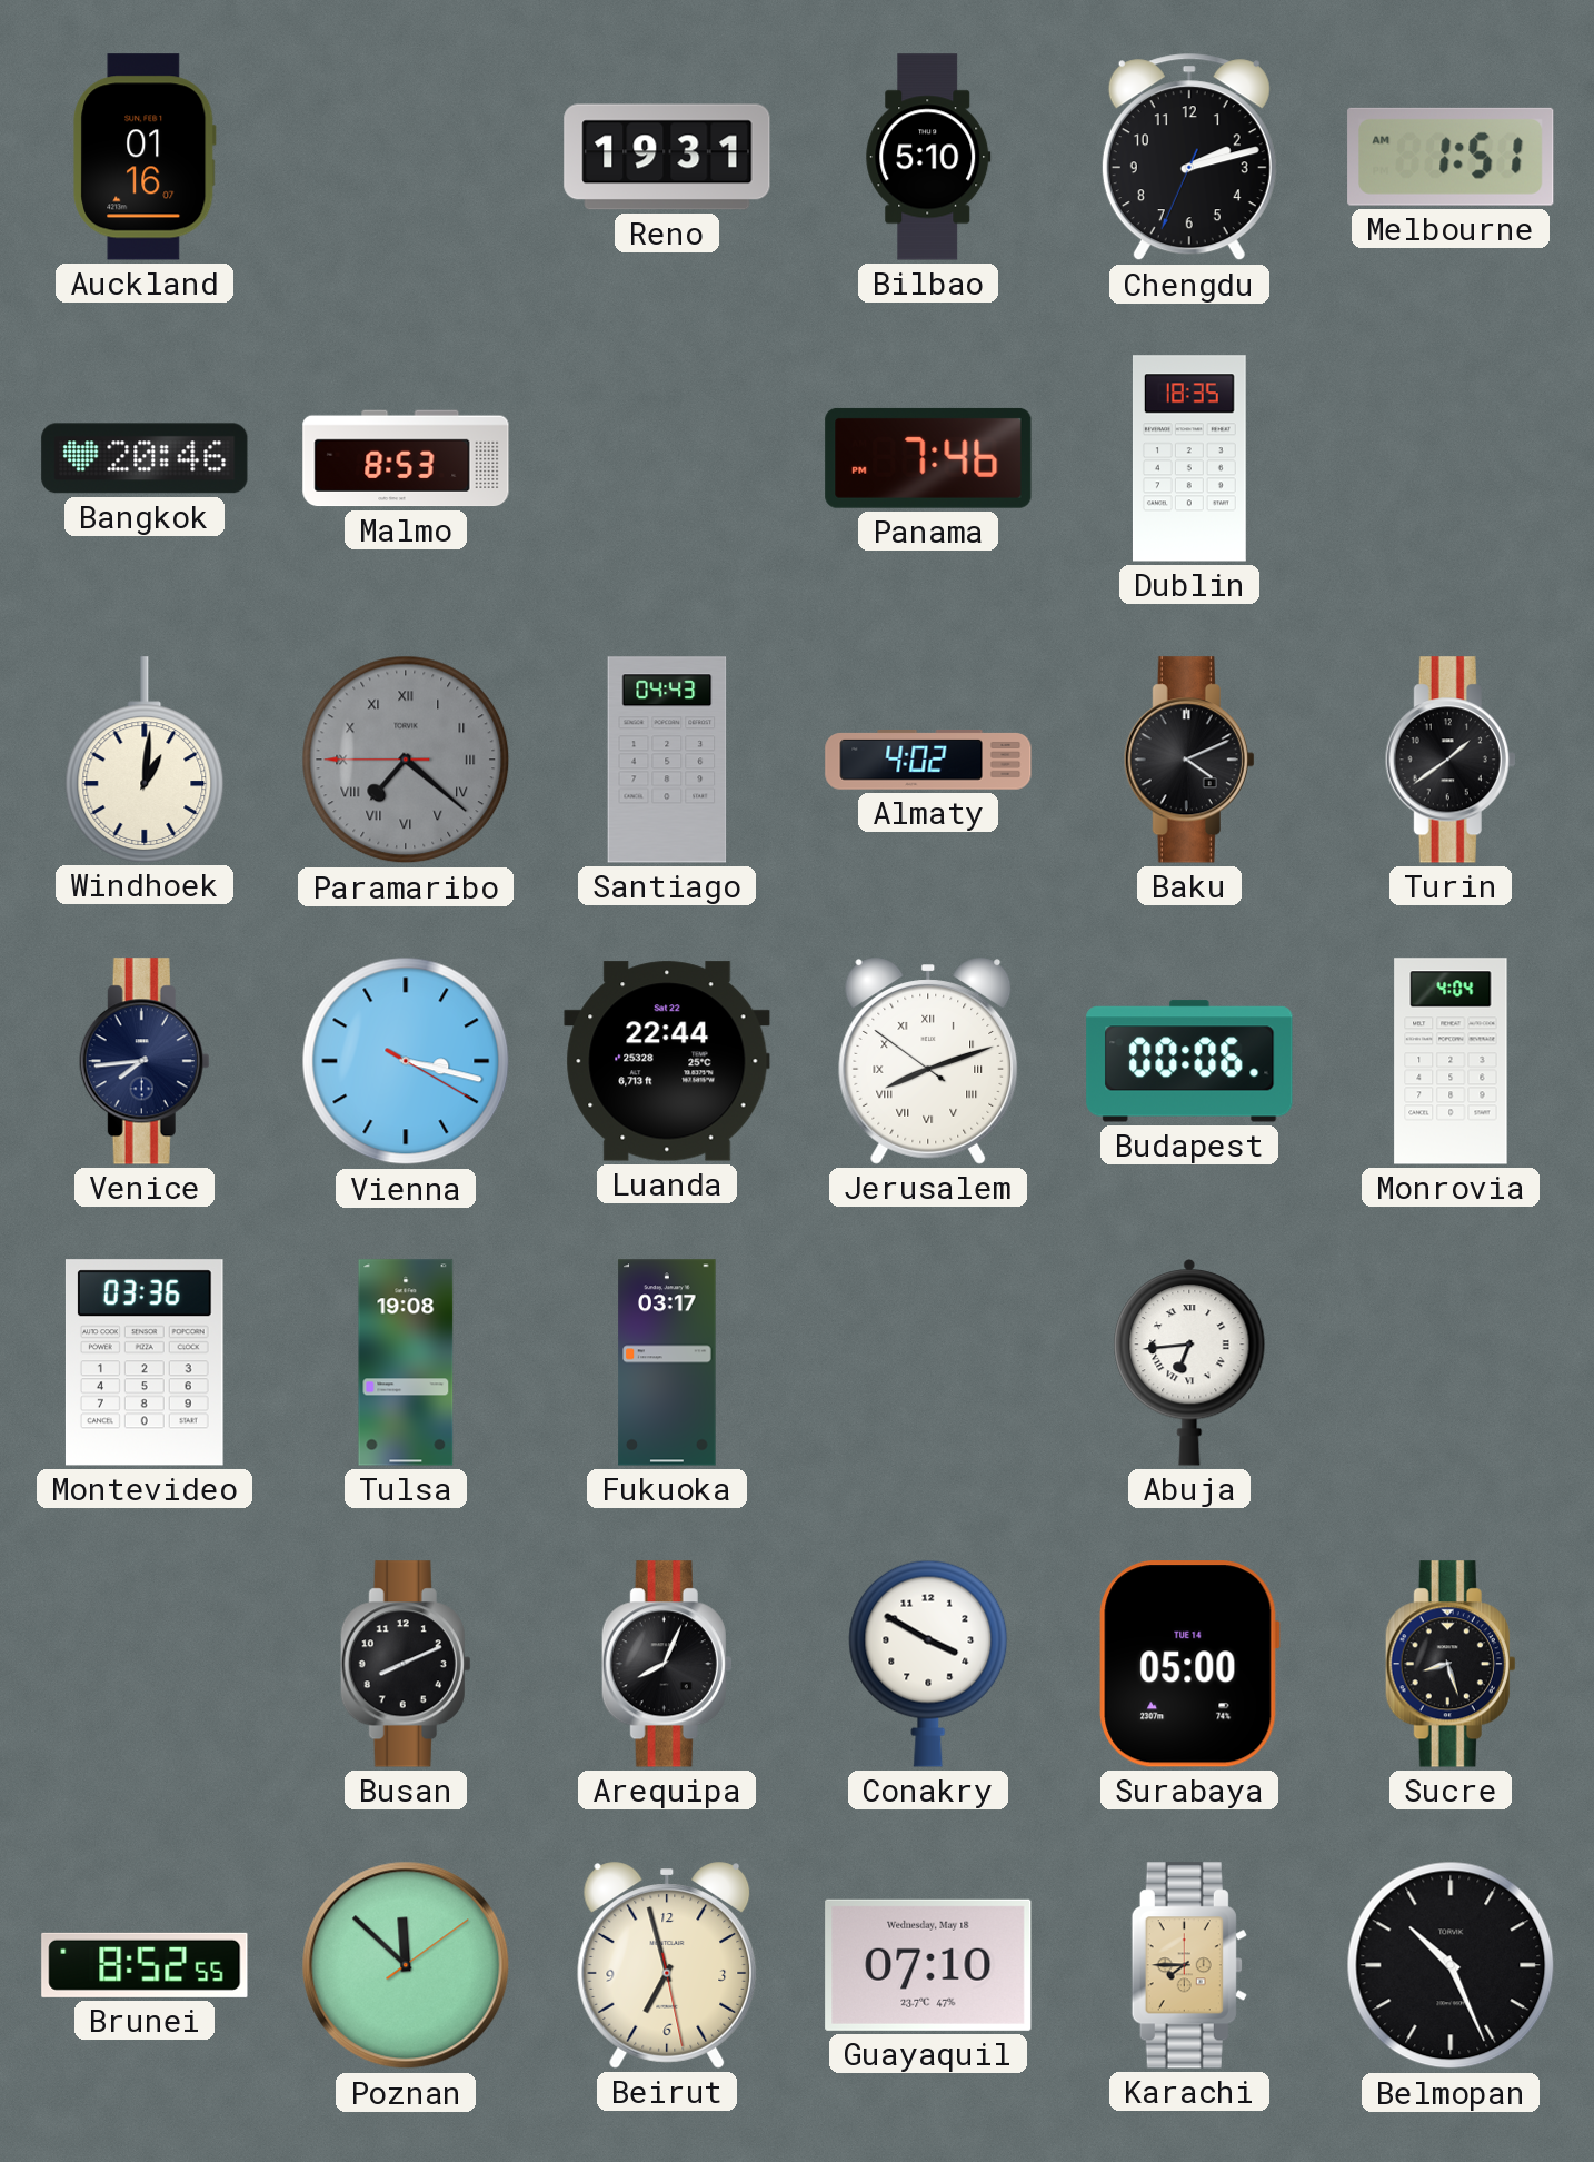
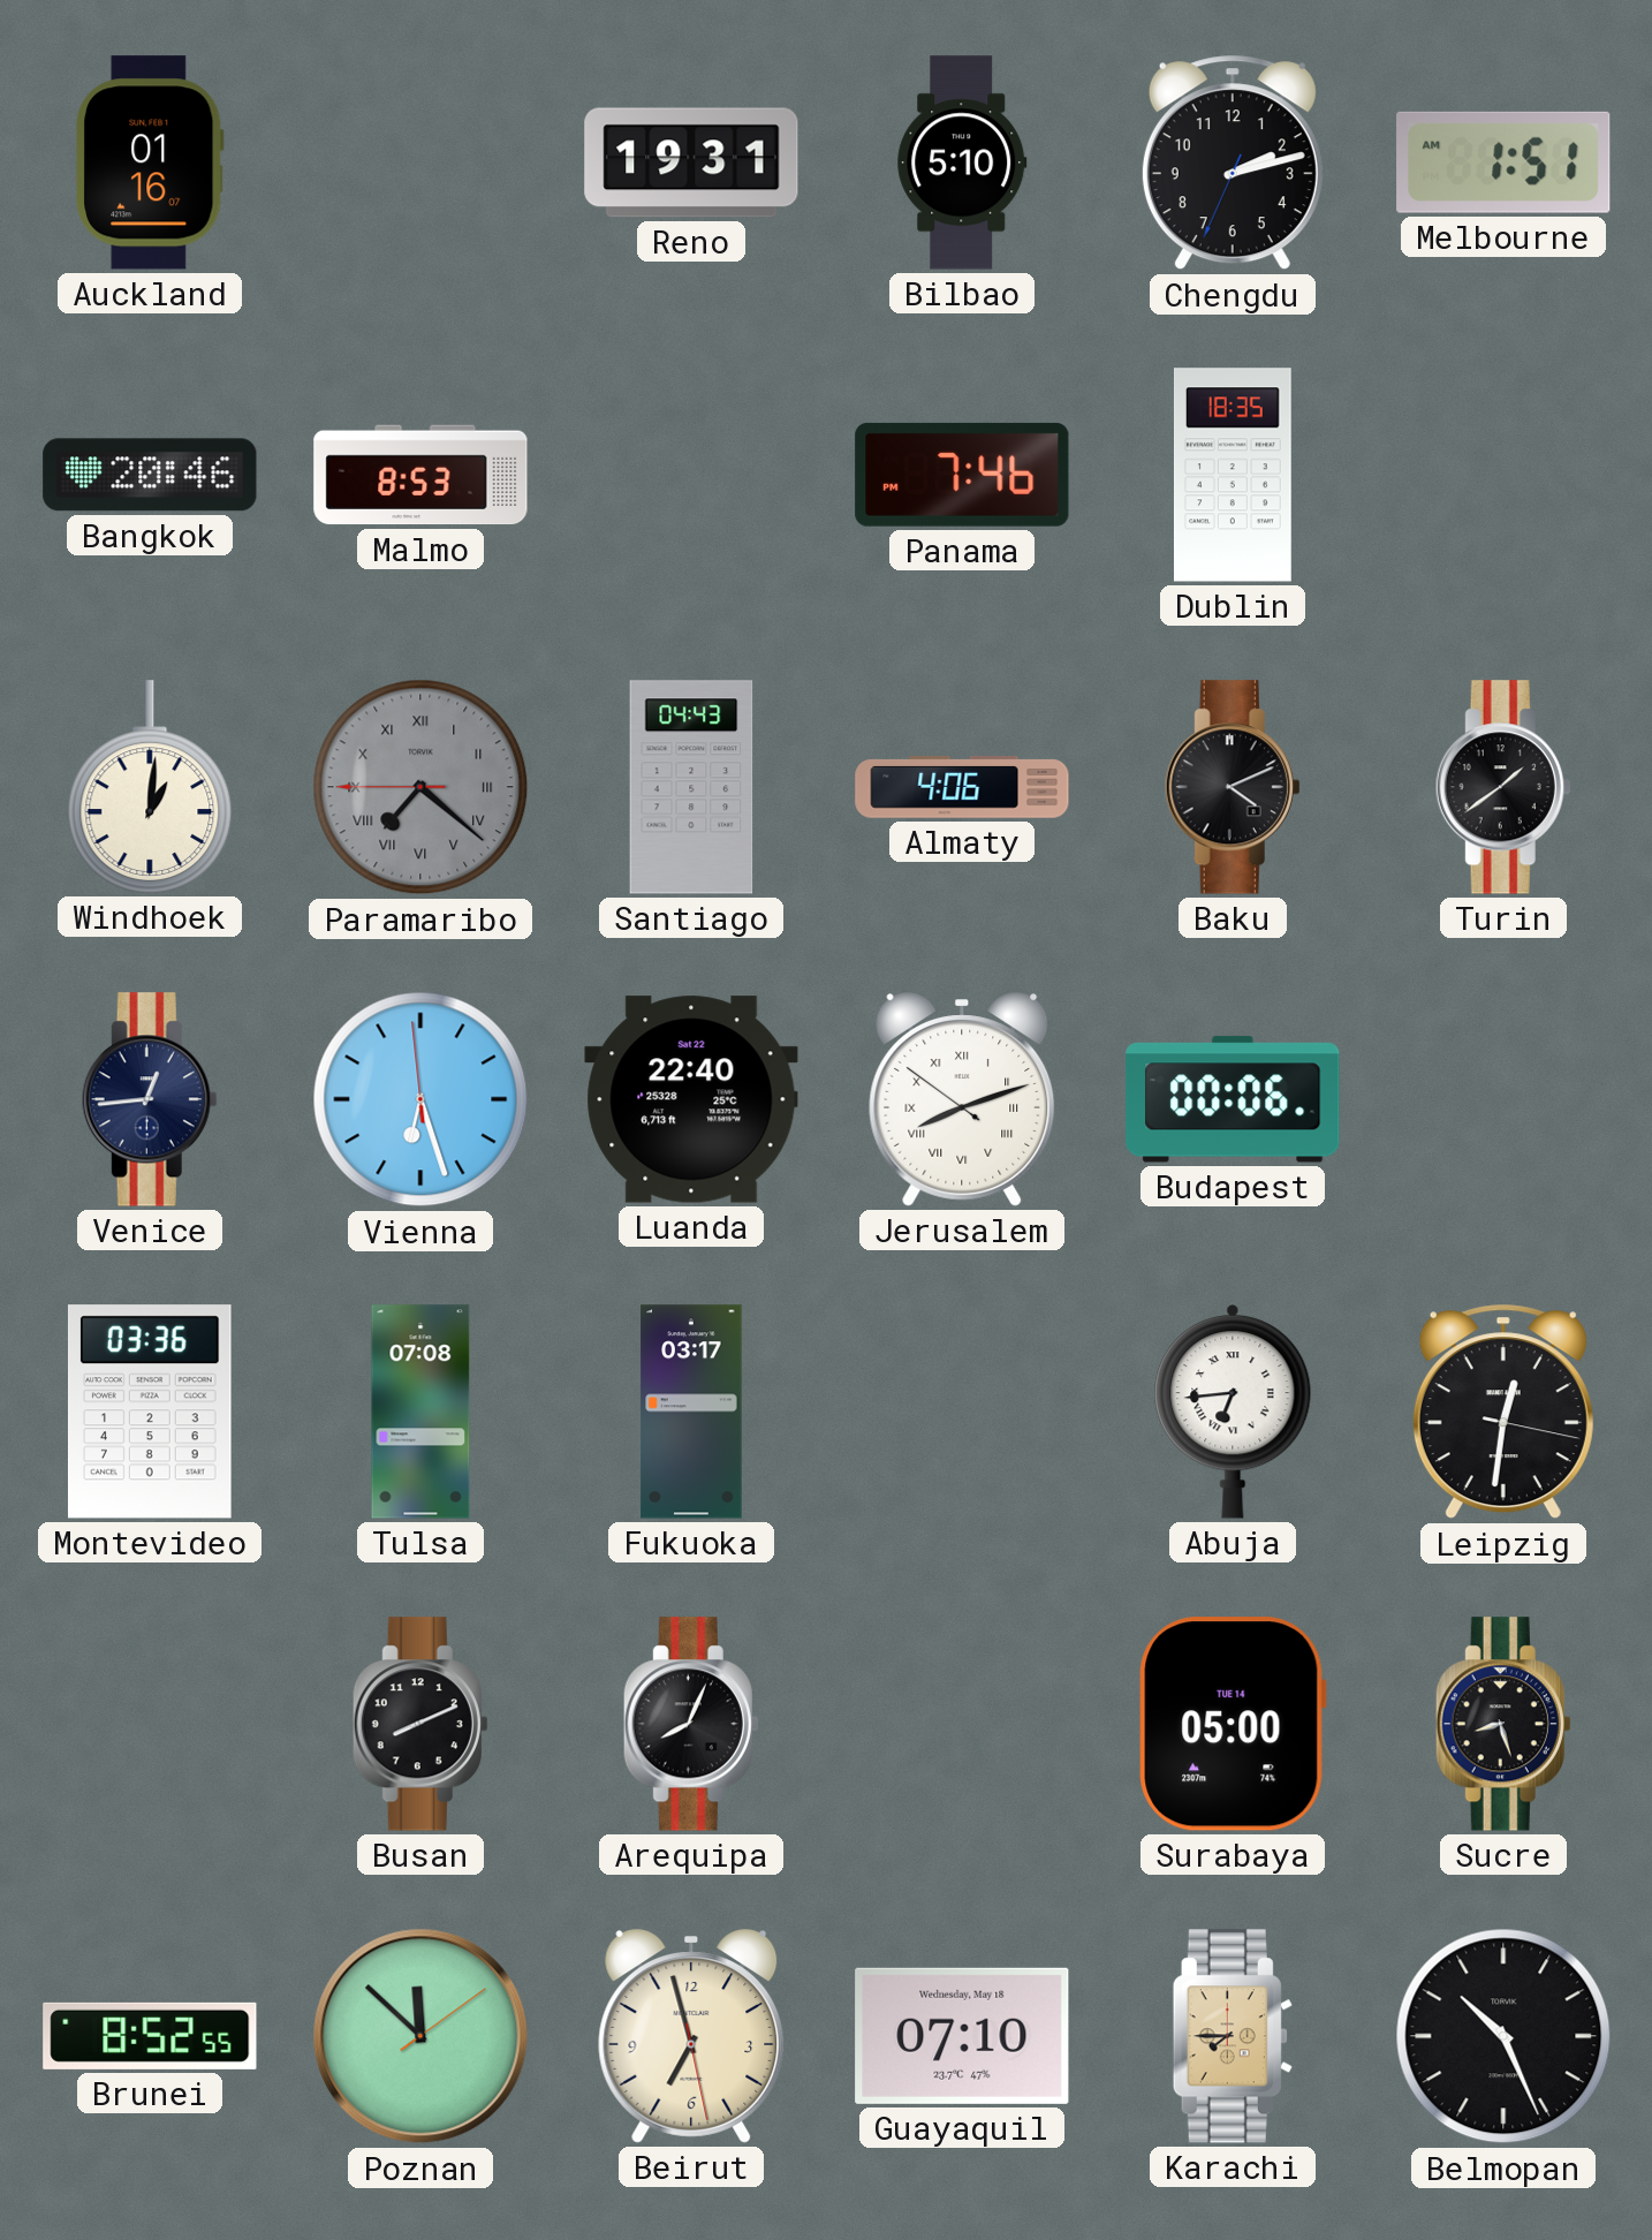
Almaty: 4:02 -> 4:06 (962, 787)
Venice: 7:44 -> 12:44 (150, 1099)
Vienna: 3:17 -> 6:26 (420, 1099)
Luanda: 22:44 -> 22:40 (691, 1099)
Monrovia: 4:04 -> none (1451, 1061)
Tulsa: 19:08 -> 07:08 (420, 1412)
Leipzig: none -> 12:31 (1503, 1412)
Conakry: 3:50 -> none (928, 1664)
